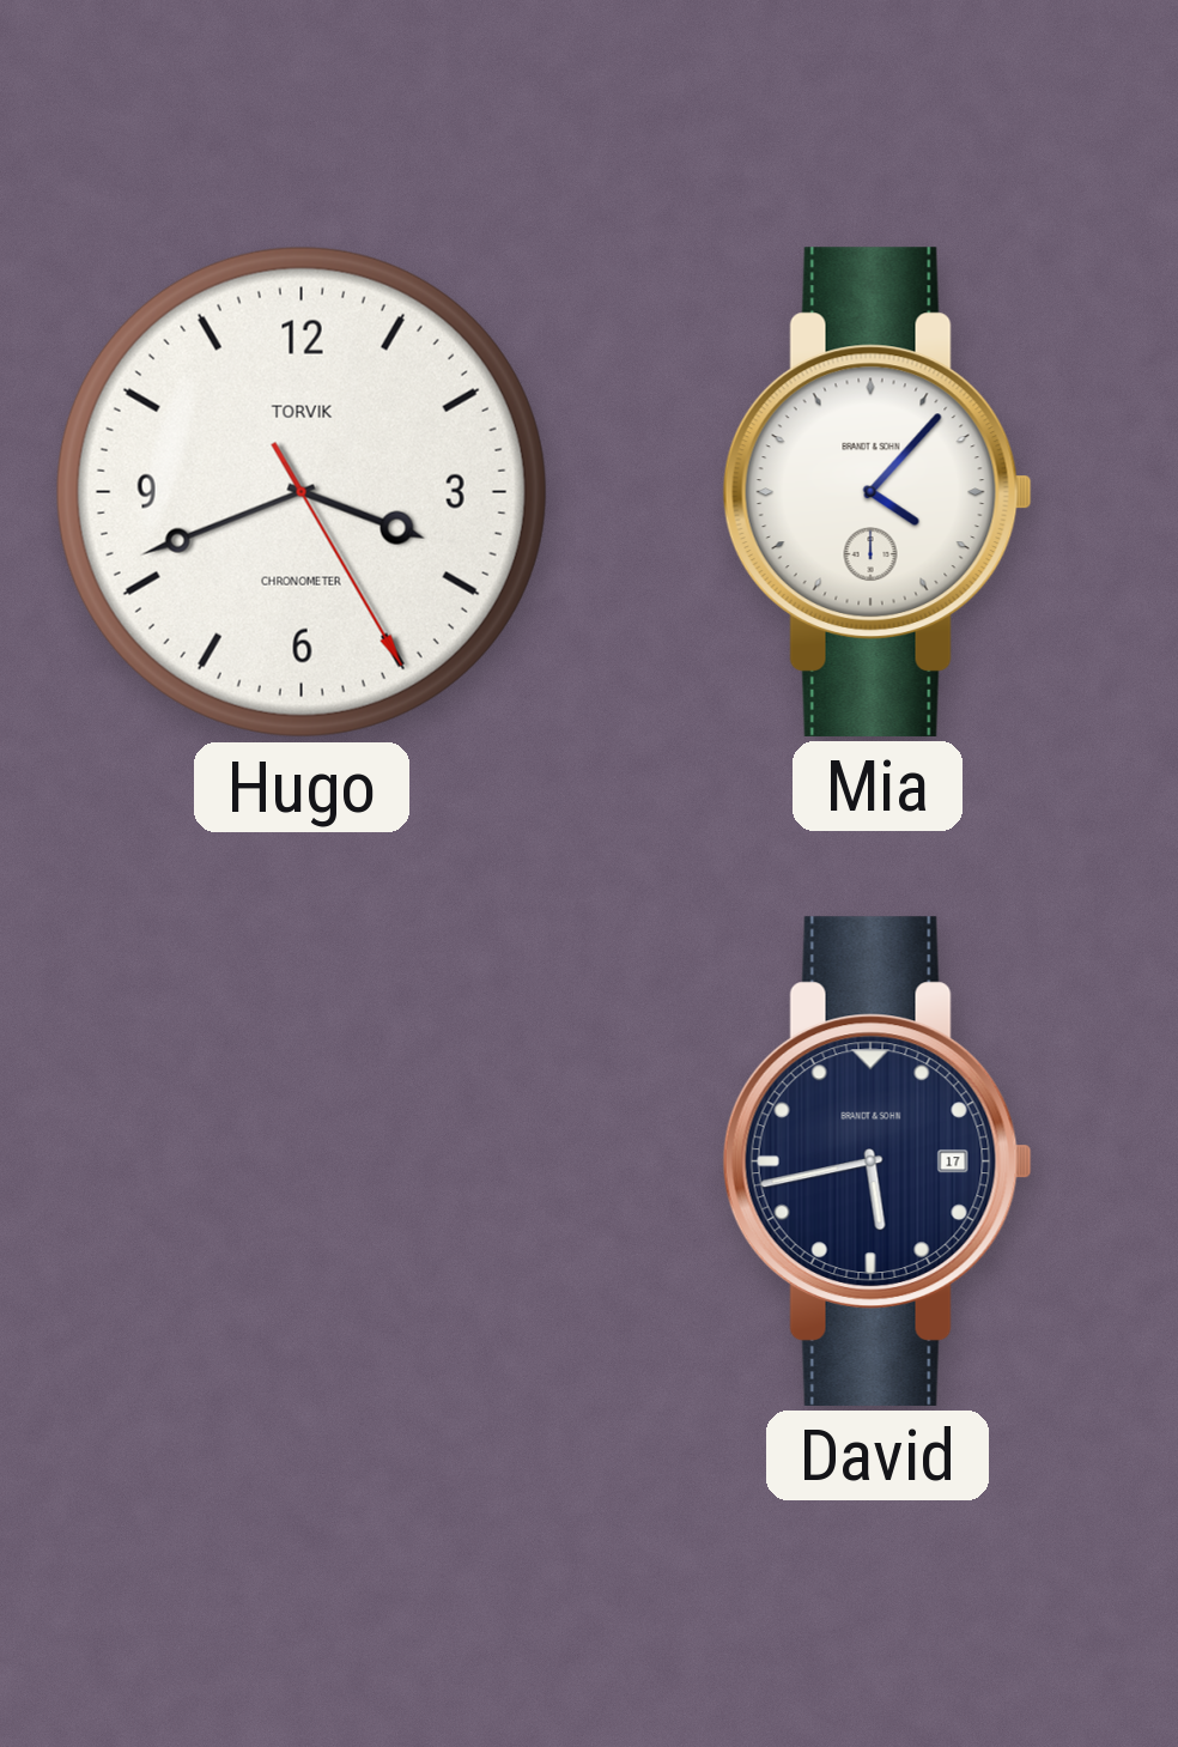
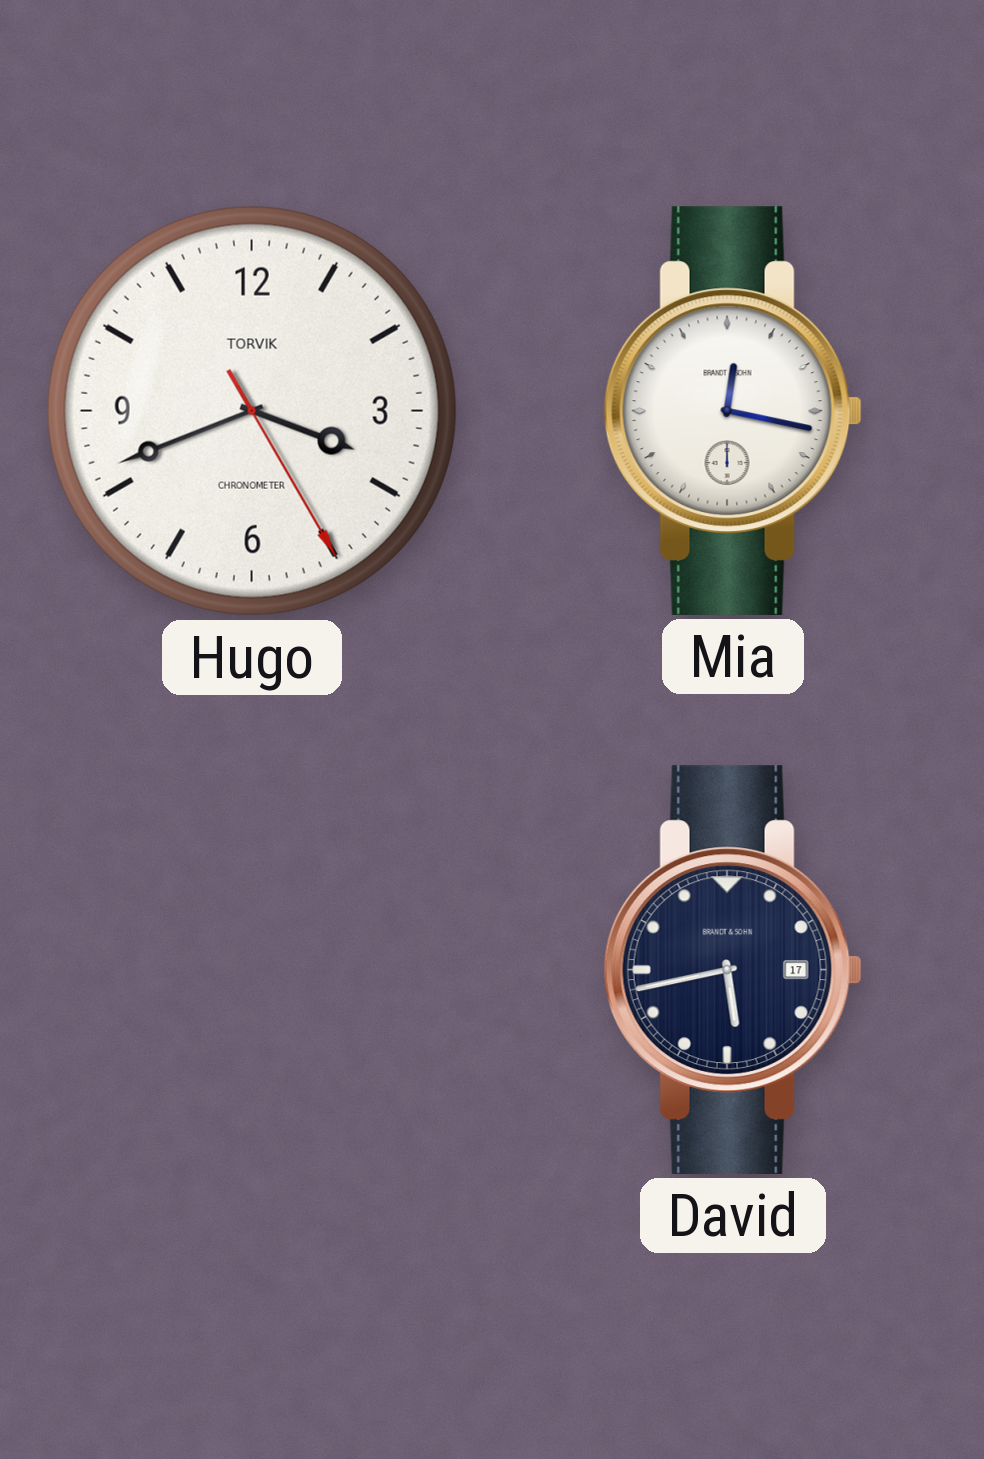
Mia: 4:07 -> 12:17 (733, 411)
